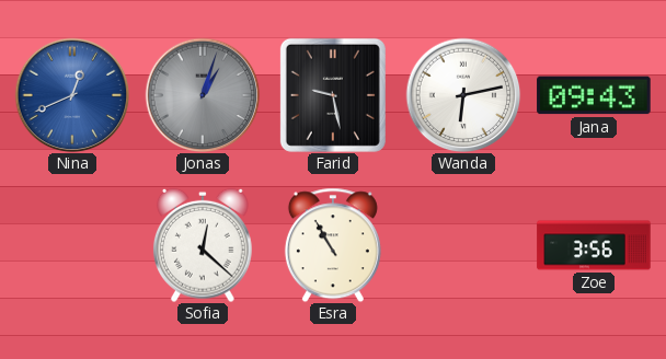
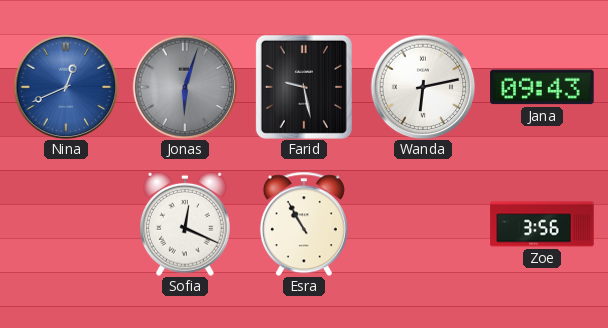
Jonas: 1:03 -> 6:03 (185, 87)
Sofia: 12:22 -> 12:19 (185, 224)
